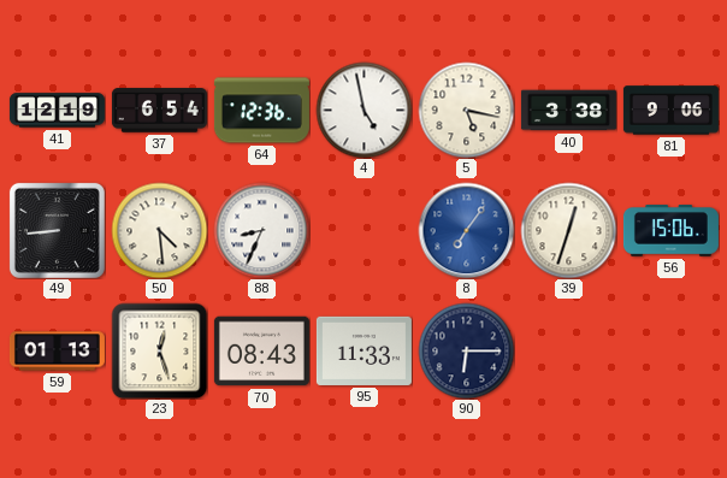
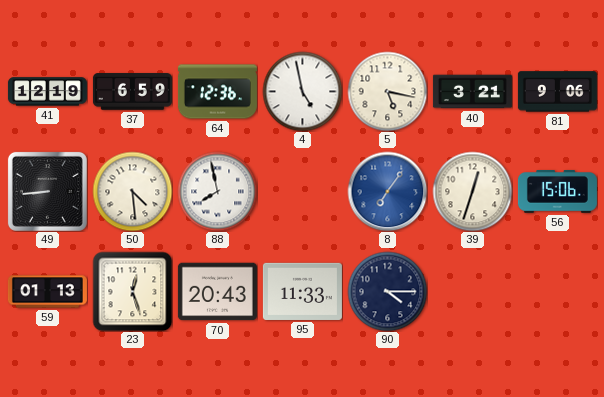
37: 6:54 -> 6:59 (132, 92)
40: 3:38 -> 3:21 (472, 92)
88: 8:34 -> 7:58 (217, 191)
70: 08:43 -> 20:43 (217, 292)
90: 6:15 -> 4:15 (387, 291)
